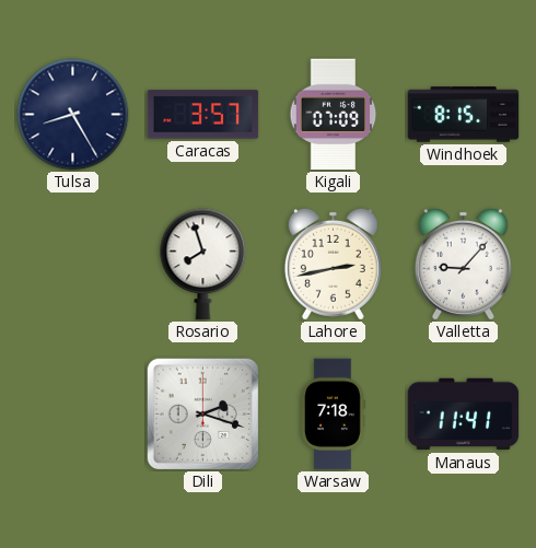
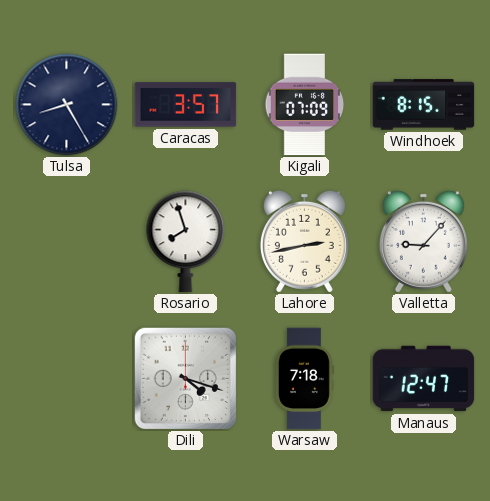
Dili: 2:18 -> 4:18 (185, 378)
Manaus: 11:41 -> 12:47 (424, 379)
